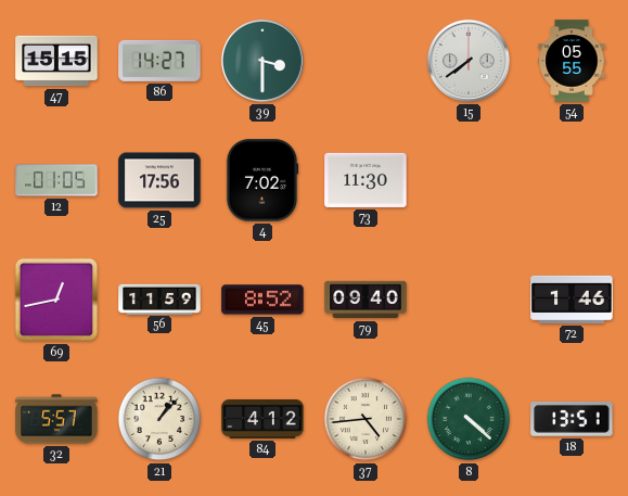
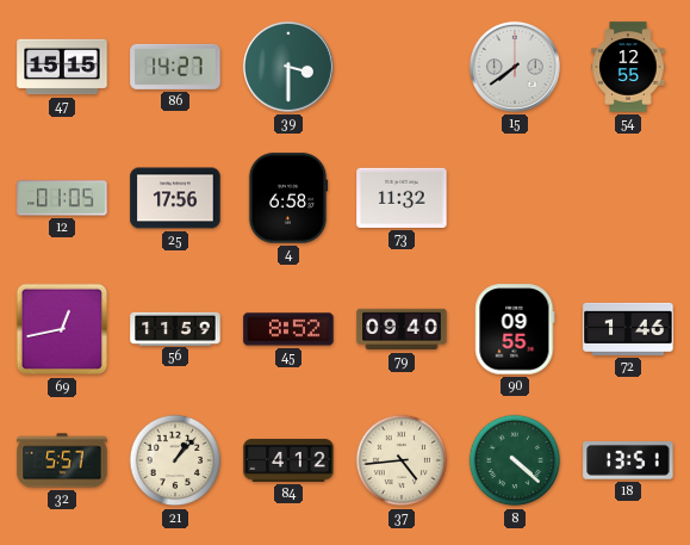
54: 05:55 -> 12:55 (628, 67)
4: 7:02 -> 6:58 (288, 198)
73: 11:30 -> 11:32 (402, 198)
90: none -> 09:55 (515, 329)
